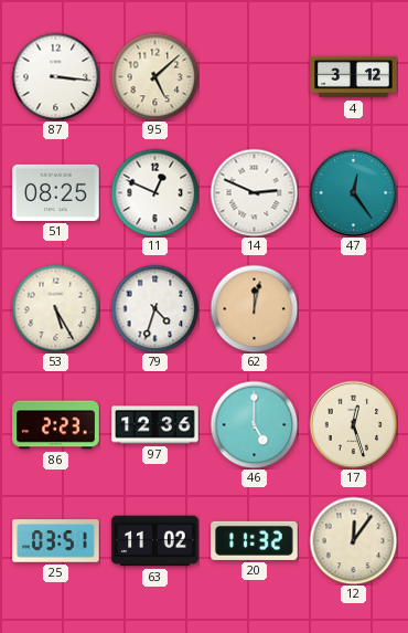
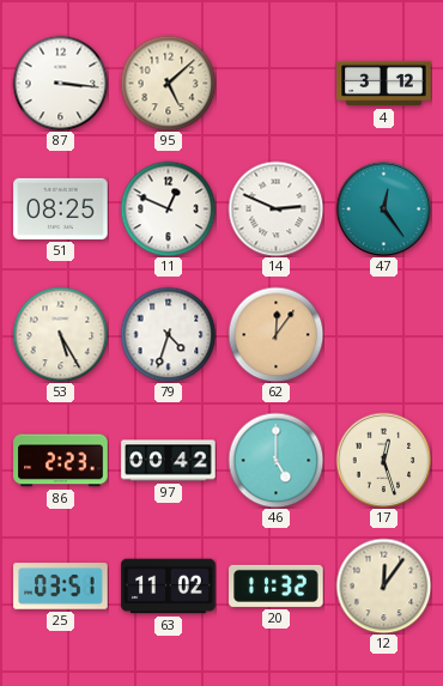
62: 12:02 -> 12:06 (275, 334)
97: 12:36 -> 00:42 (169, 461)
